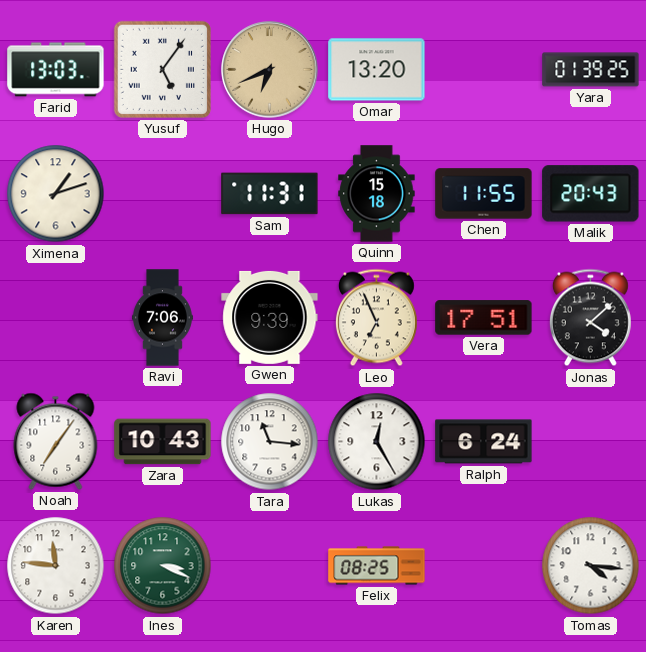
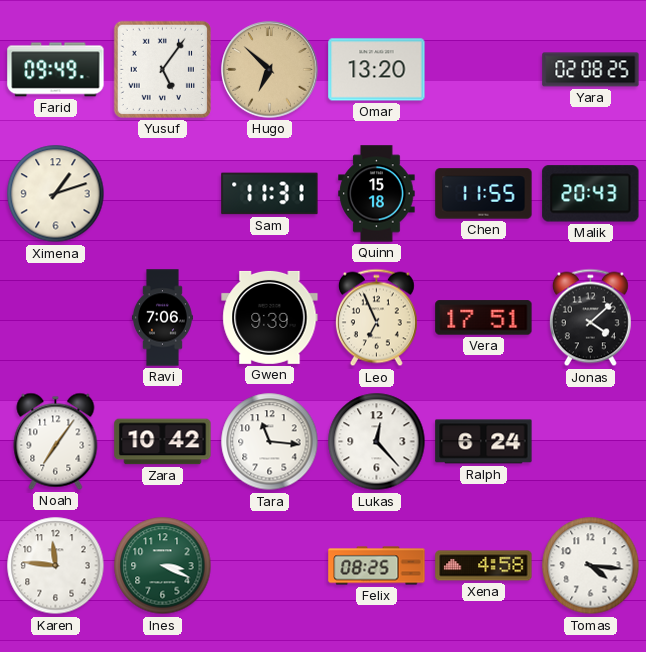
Farid: 13:03 -> 09:49 (56, 70)
Hugo: 6:41 -> 6:52 (270, 70)
Yara: 01:39 -> 02:08 (591, 70)
Zara: 10:43 -> 10:42 (163, 442)
Lukas: 12:25 -> 12:23 (377, 442)
Xena: none -> 4:58 (484, 566)
